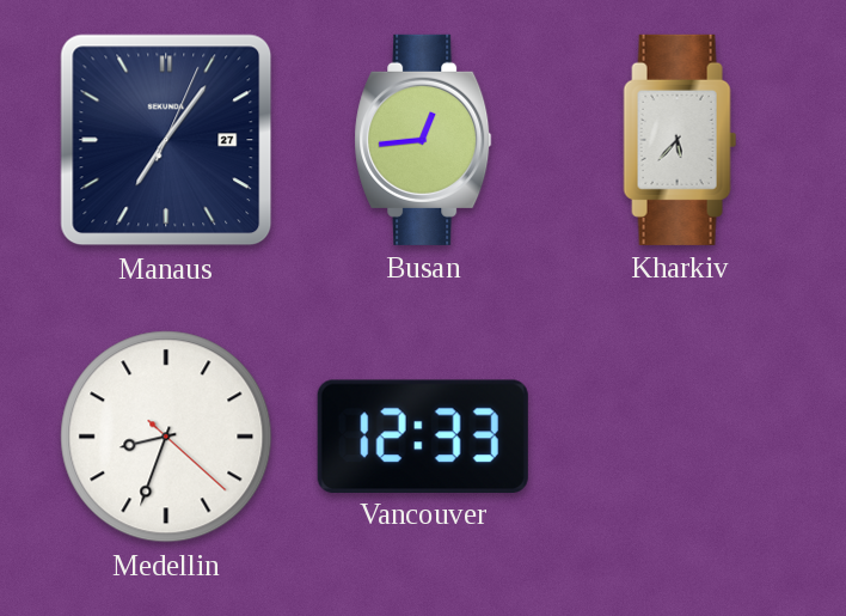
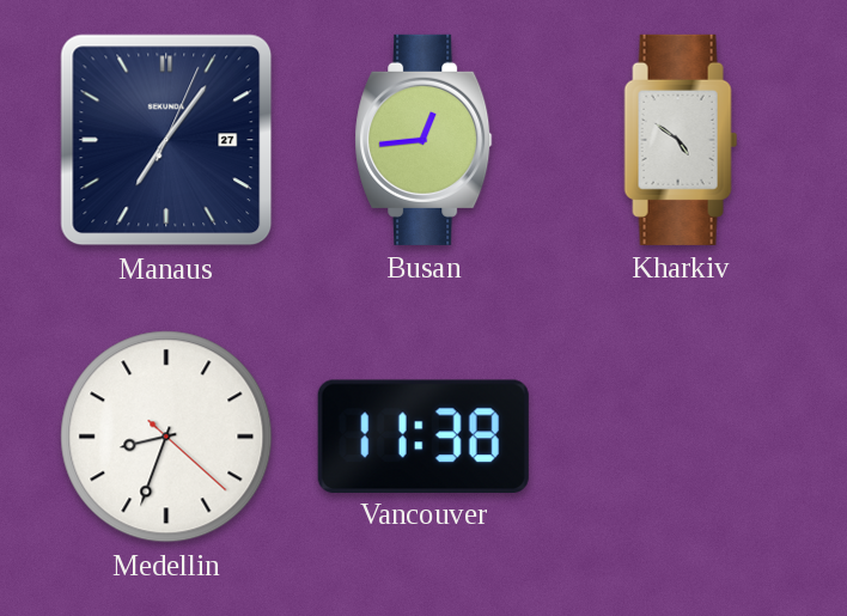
Kharkiv: 5:37 -> 4:51 (681, 140)
Vancouver: 12:33 -> 11:38 (423, 435)
